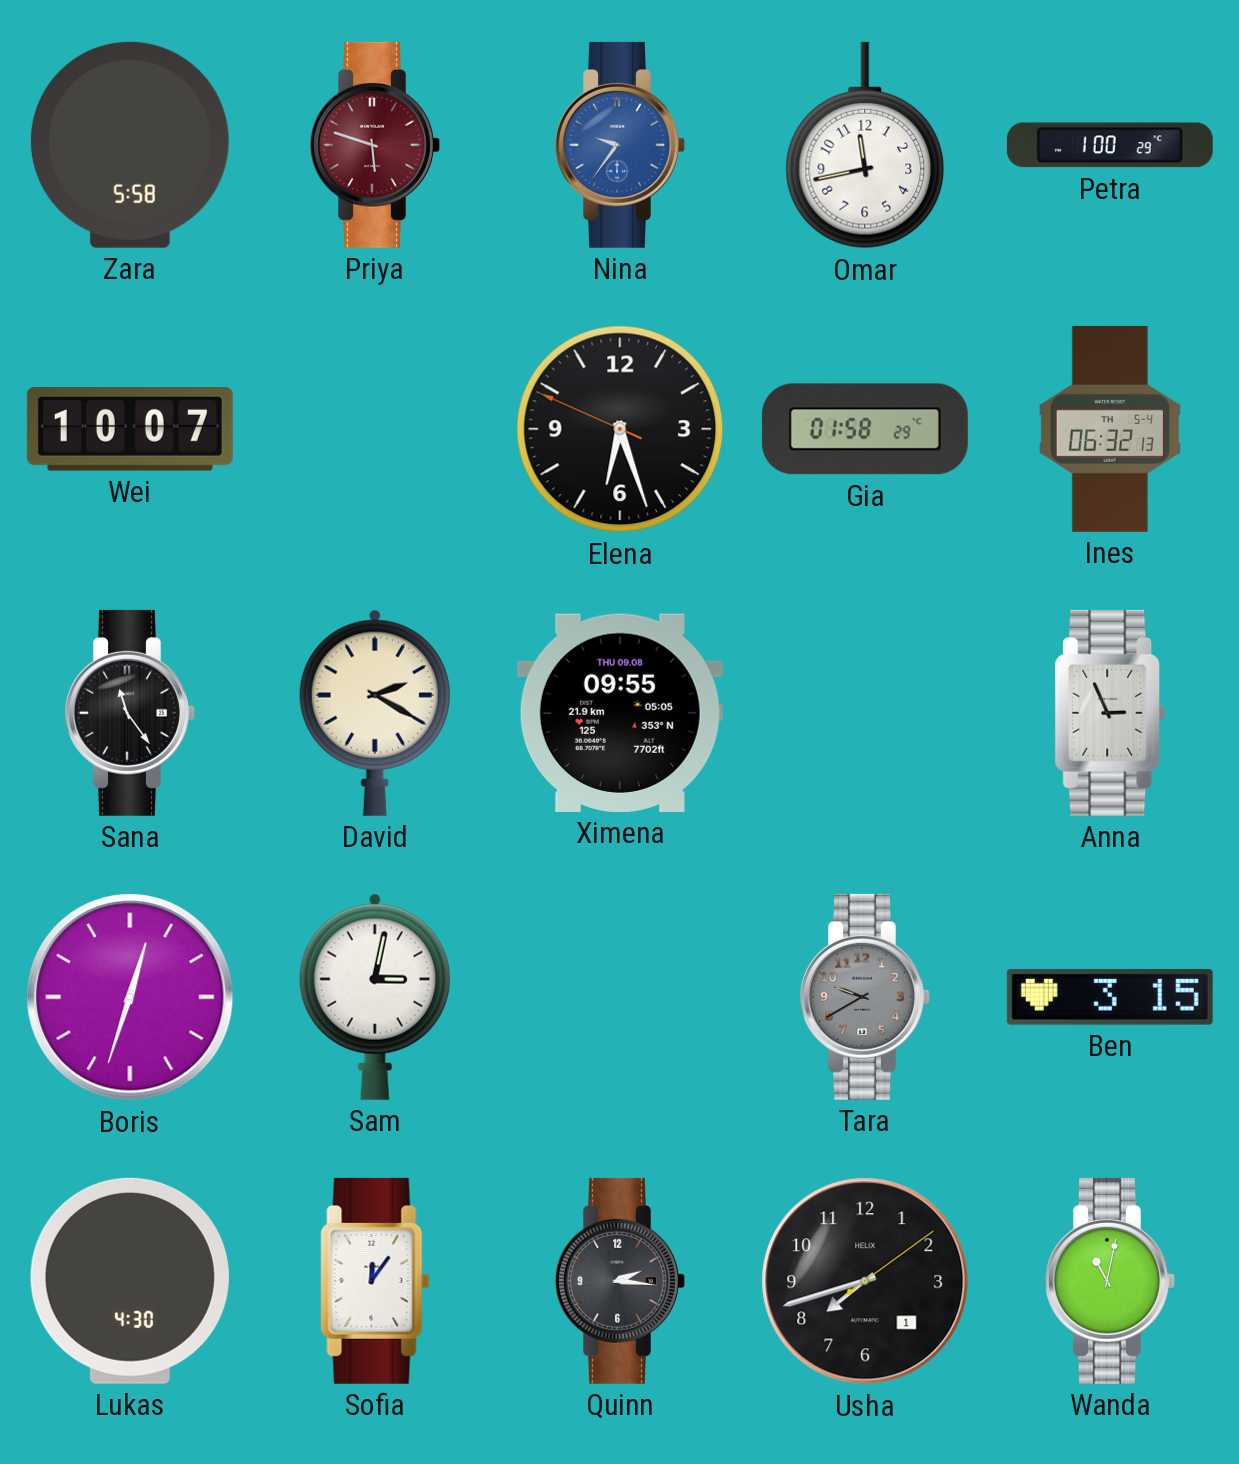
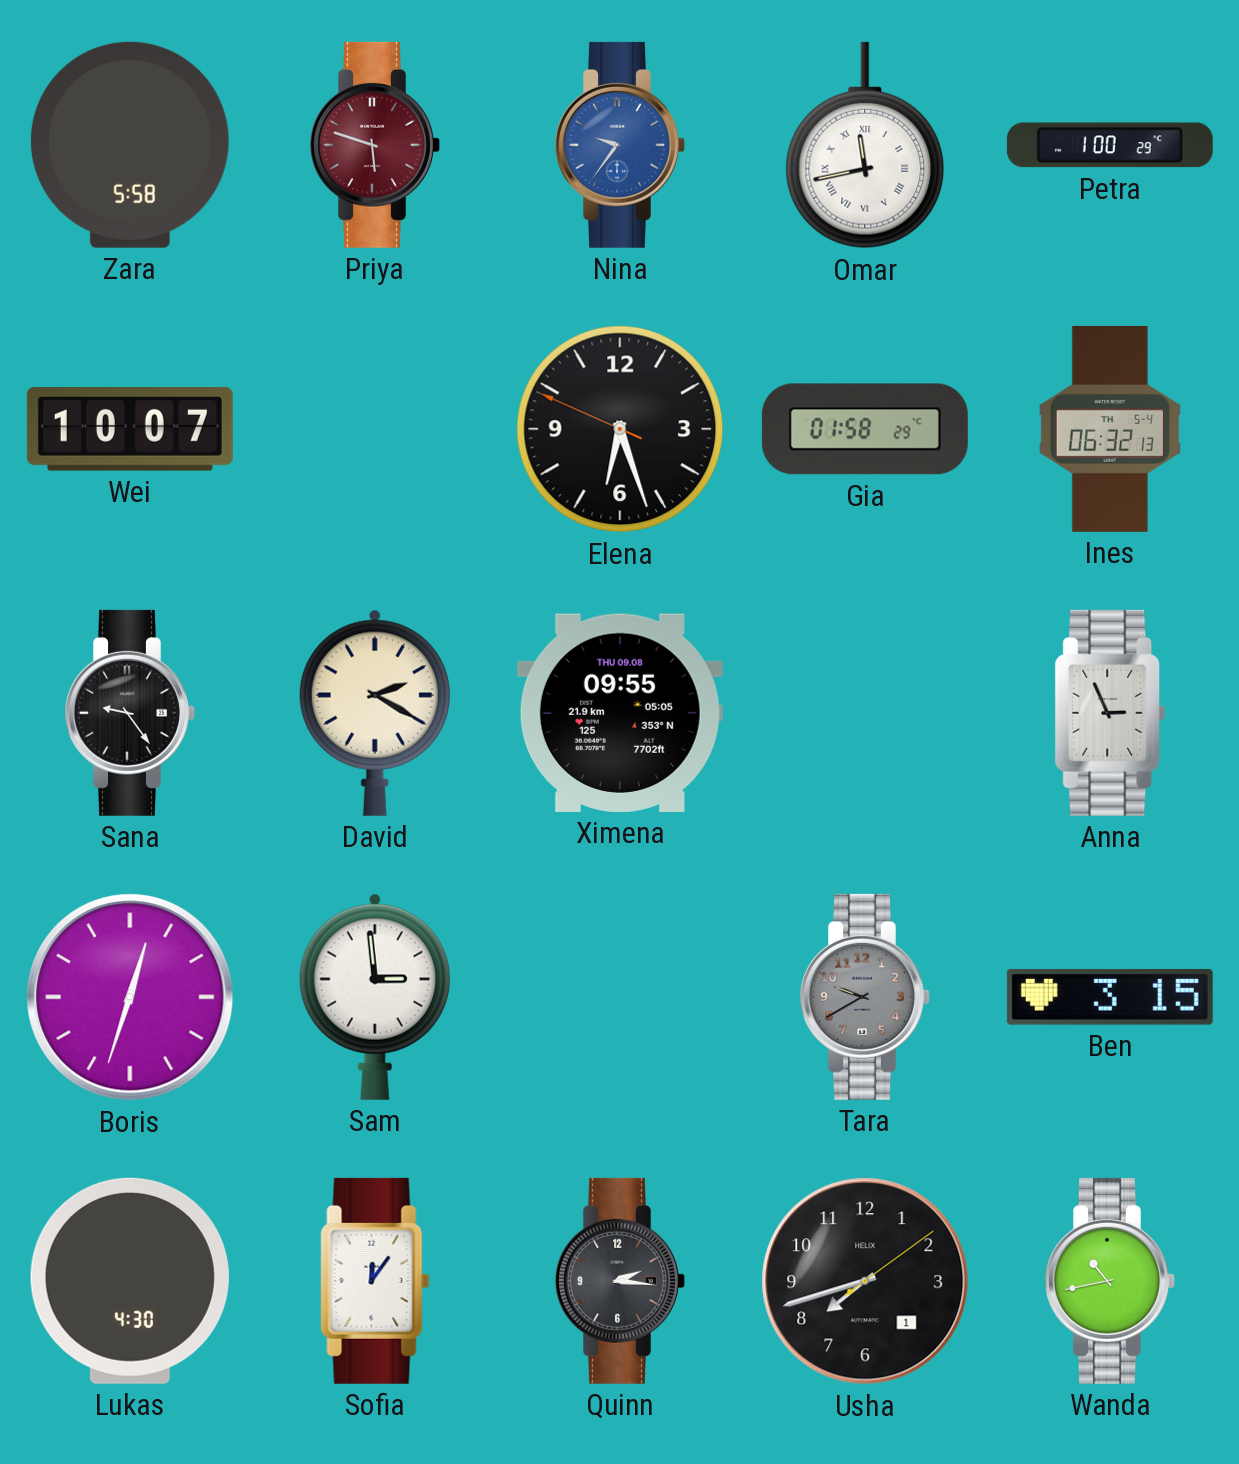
Omar numerals: Arabic -> Roman (865, 145)
Sana: 11:24 -> 9:24 (130, 713)
Sam: 3:02 -> 2:59 (375, 997)
Wanda: 11:02 -> 10:43 (1110, 1281)
